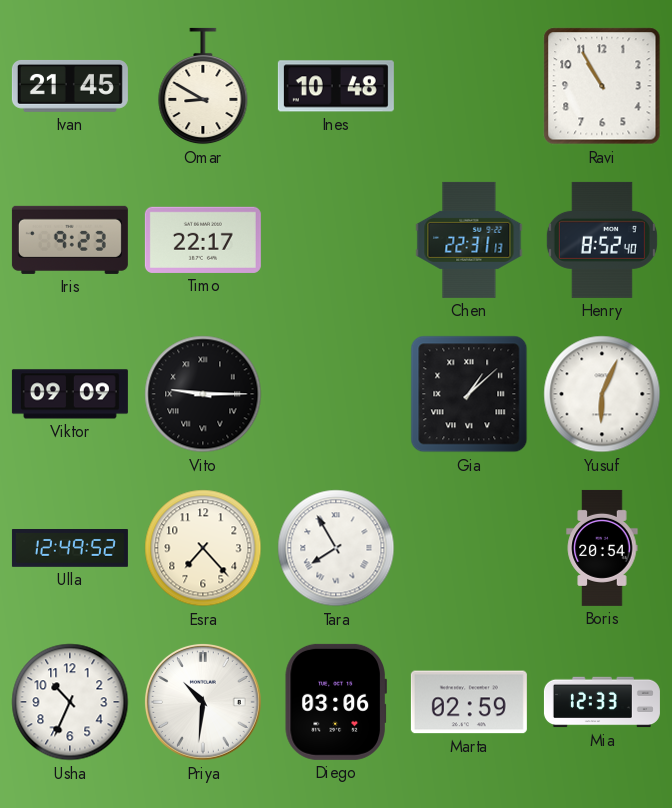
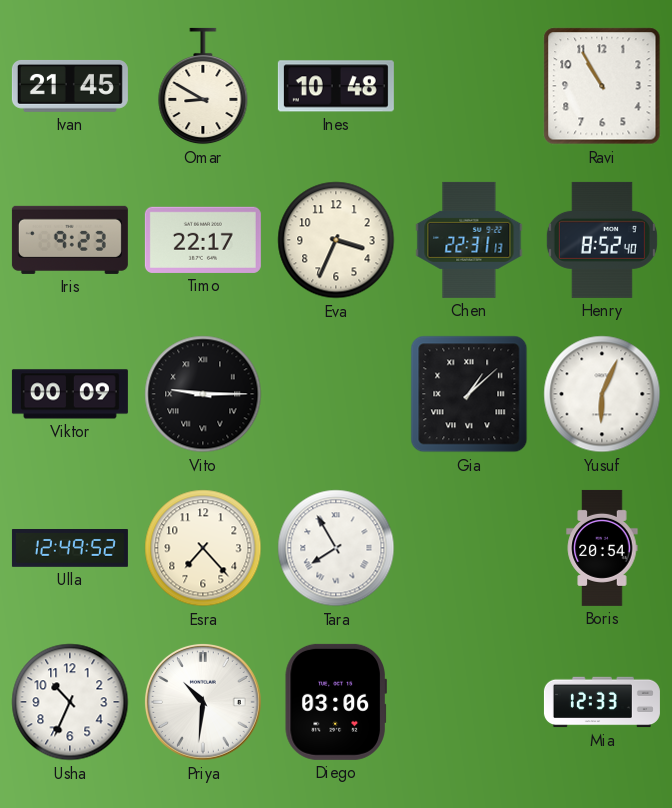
Eva: none -> 3:34 (336, 240)
Viktor: 09:09 -> 00:09 (70, 394)
Marta: 02:59 -> none (469, 702)
